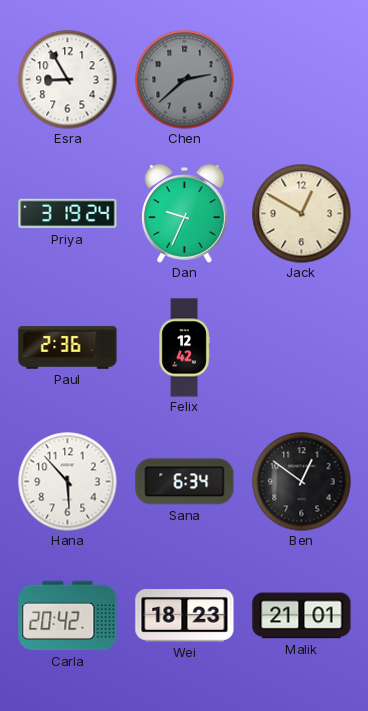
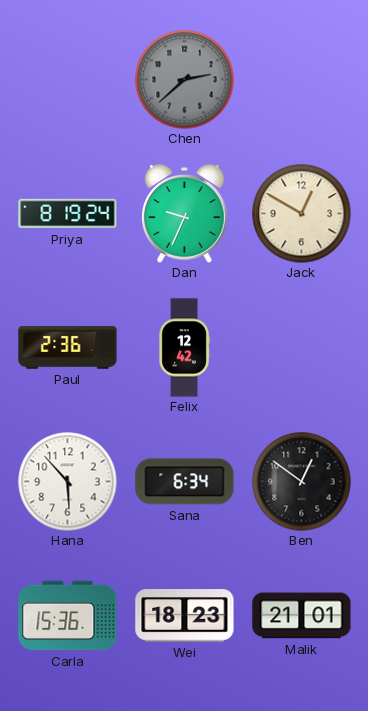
Esra: 8:55 -> none (68, 80)
Priya: 3:19 -> 8:19 (68, 214)
Carla: 20:42 -> 15:36 (68, 616)
